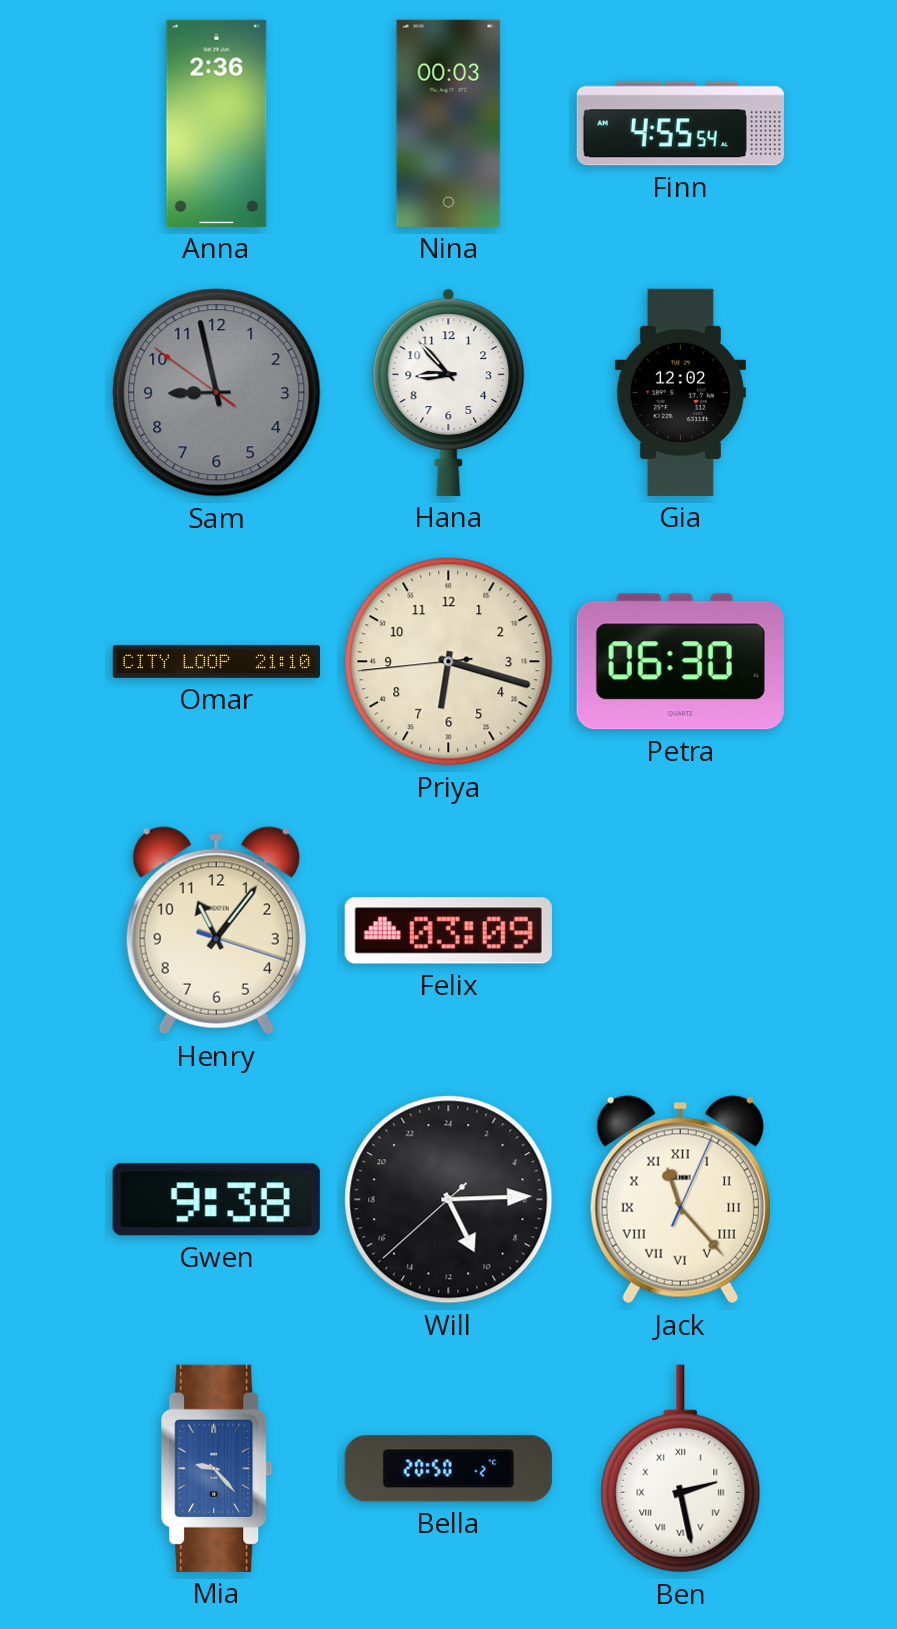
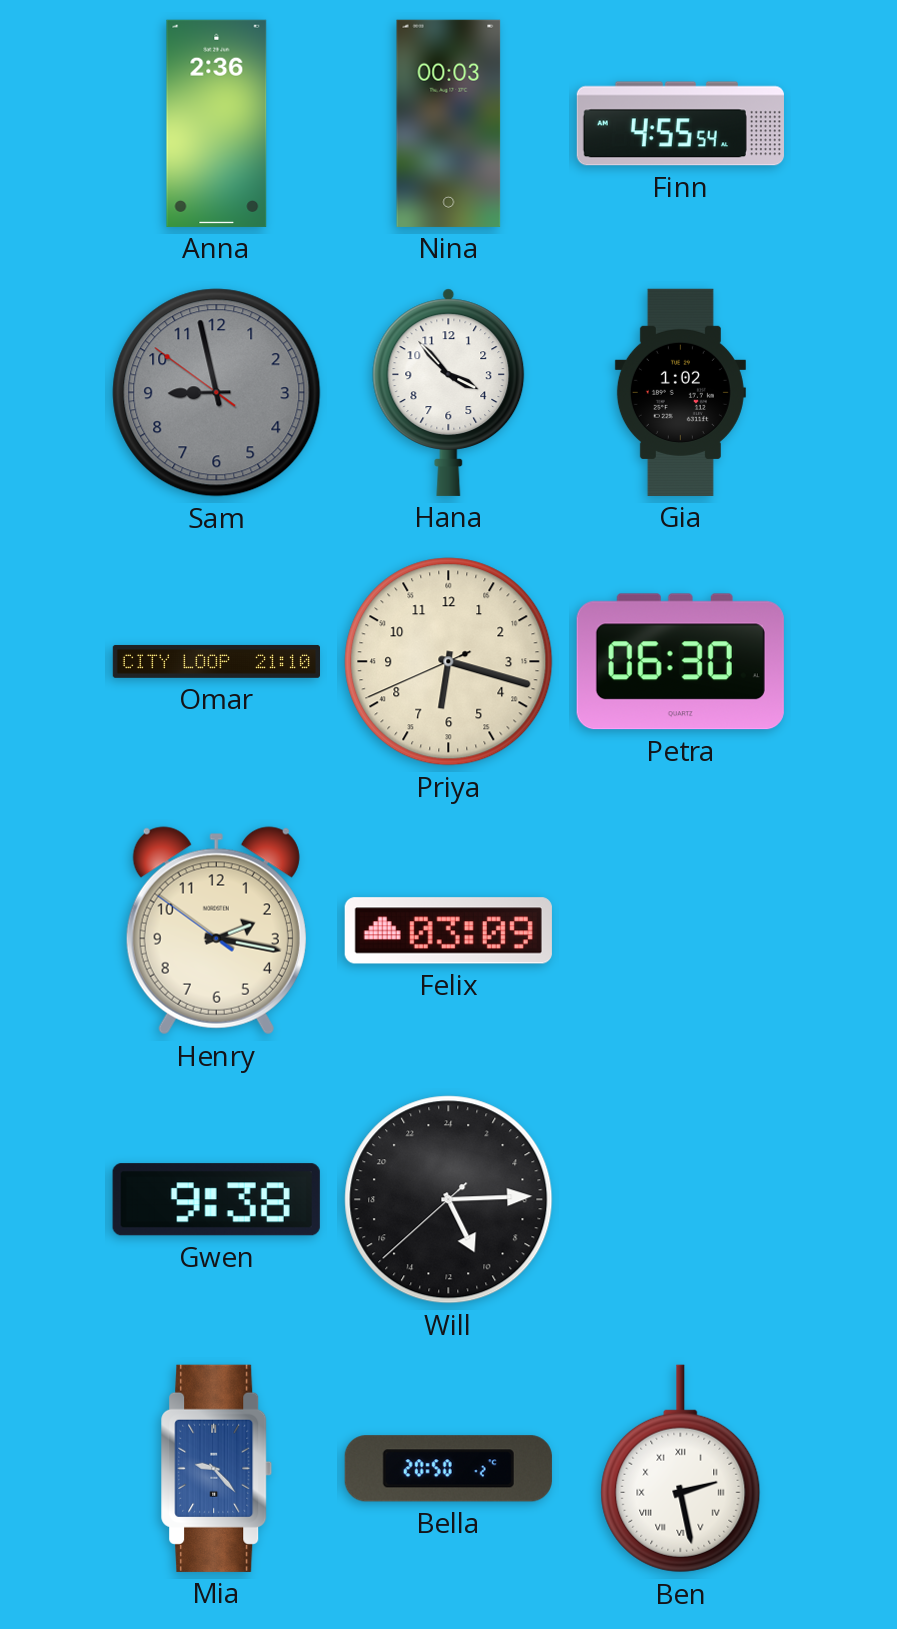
Hana: 8:53 -> 3:53 (449, 392)
Gia: 12:02 -> 1:02 (680, 392)
Priya: 6:17:44 -> 6:17:41 (449, 662)
Henry: 11:06 -> 2:16 (216, 931)
Jack: 11:23 -> none (680, 1200)
